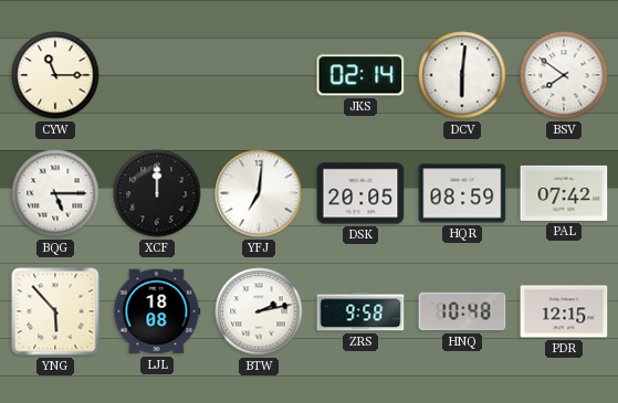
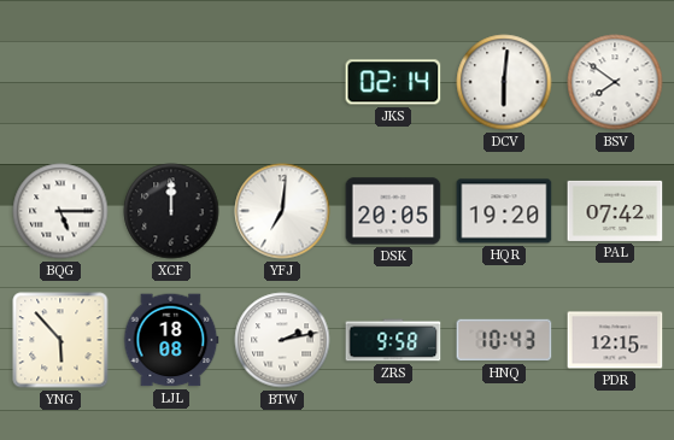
CYW: 11:15 -> none (55, 75)
HQR: 08:59 -> 19:20 (504, 211)
HNQ: 10:48 -> 10:43 (504, 340)
